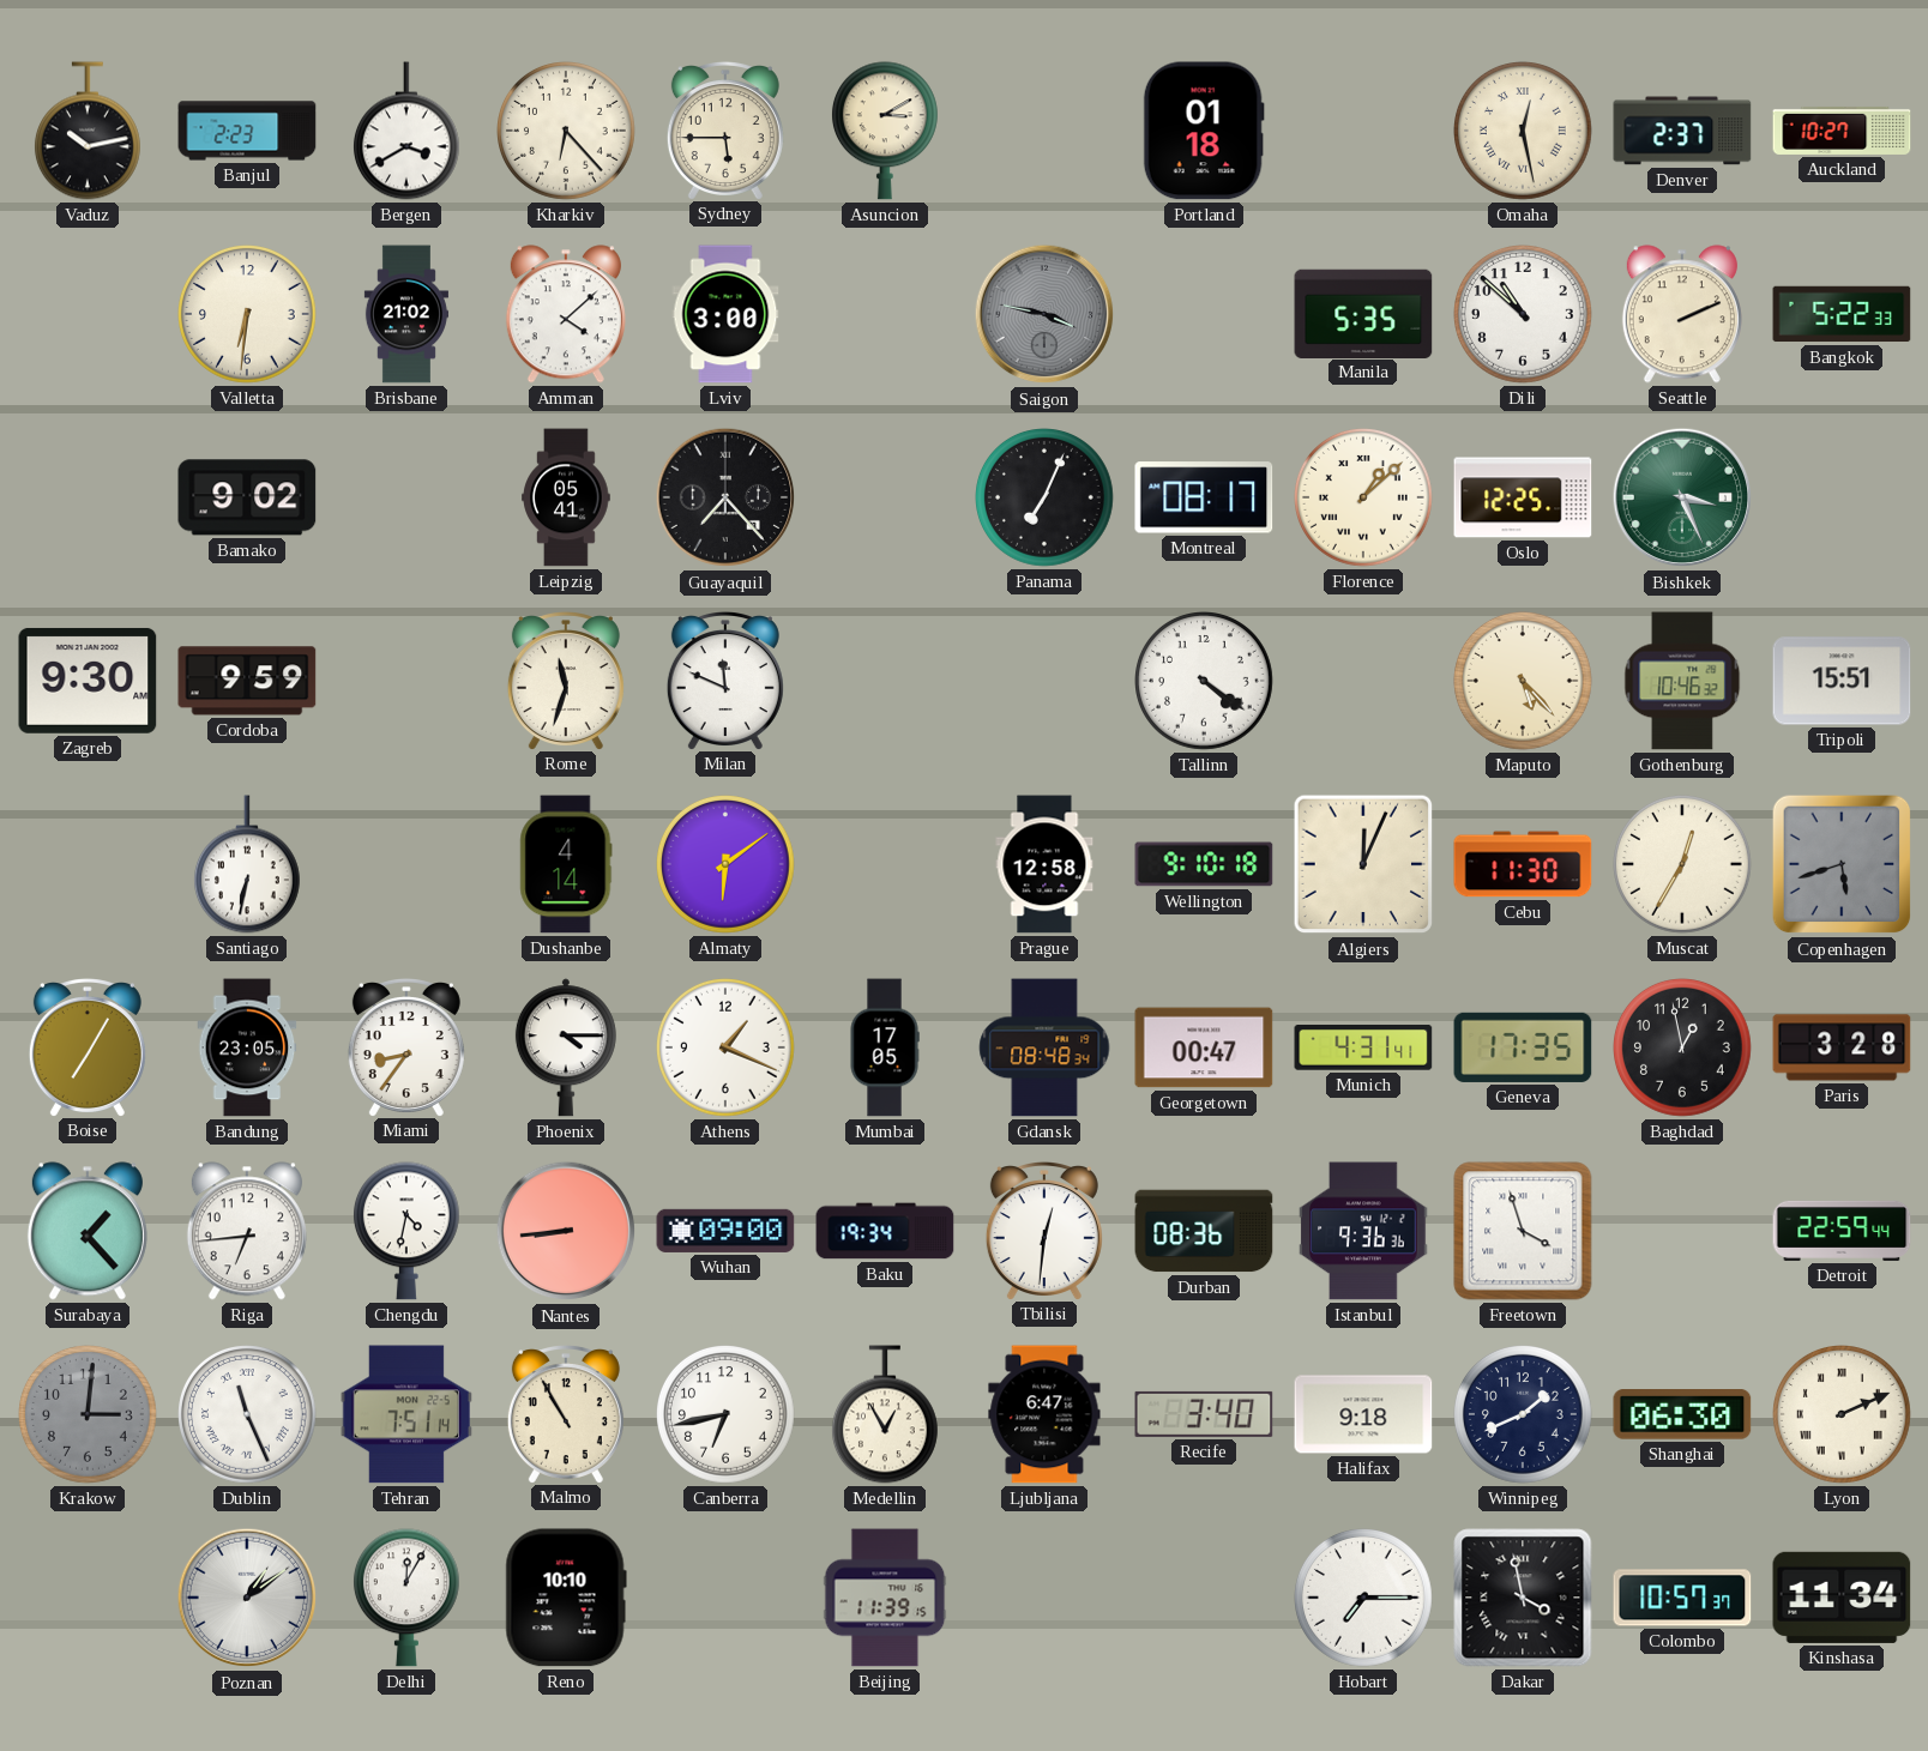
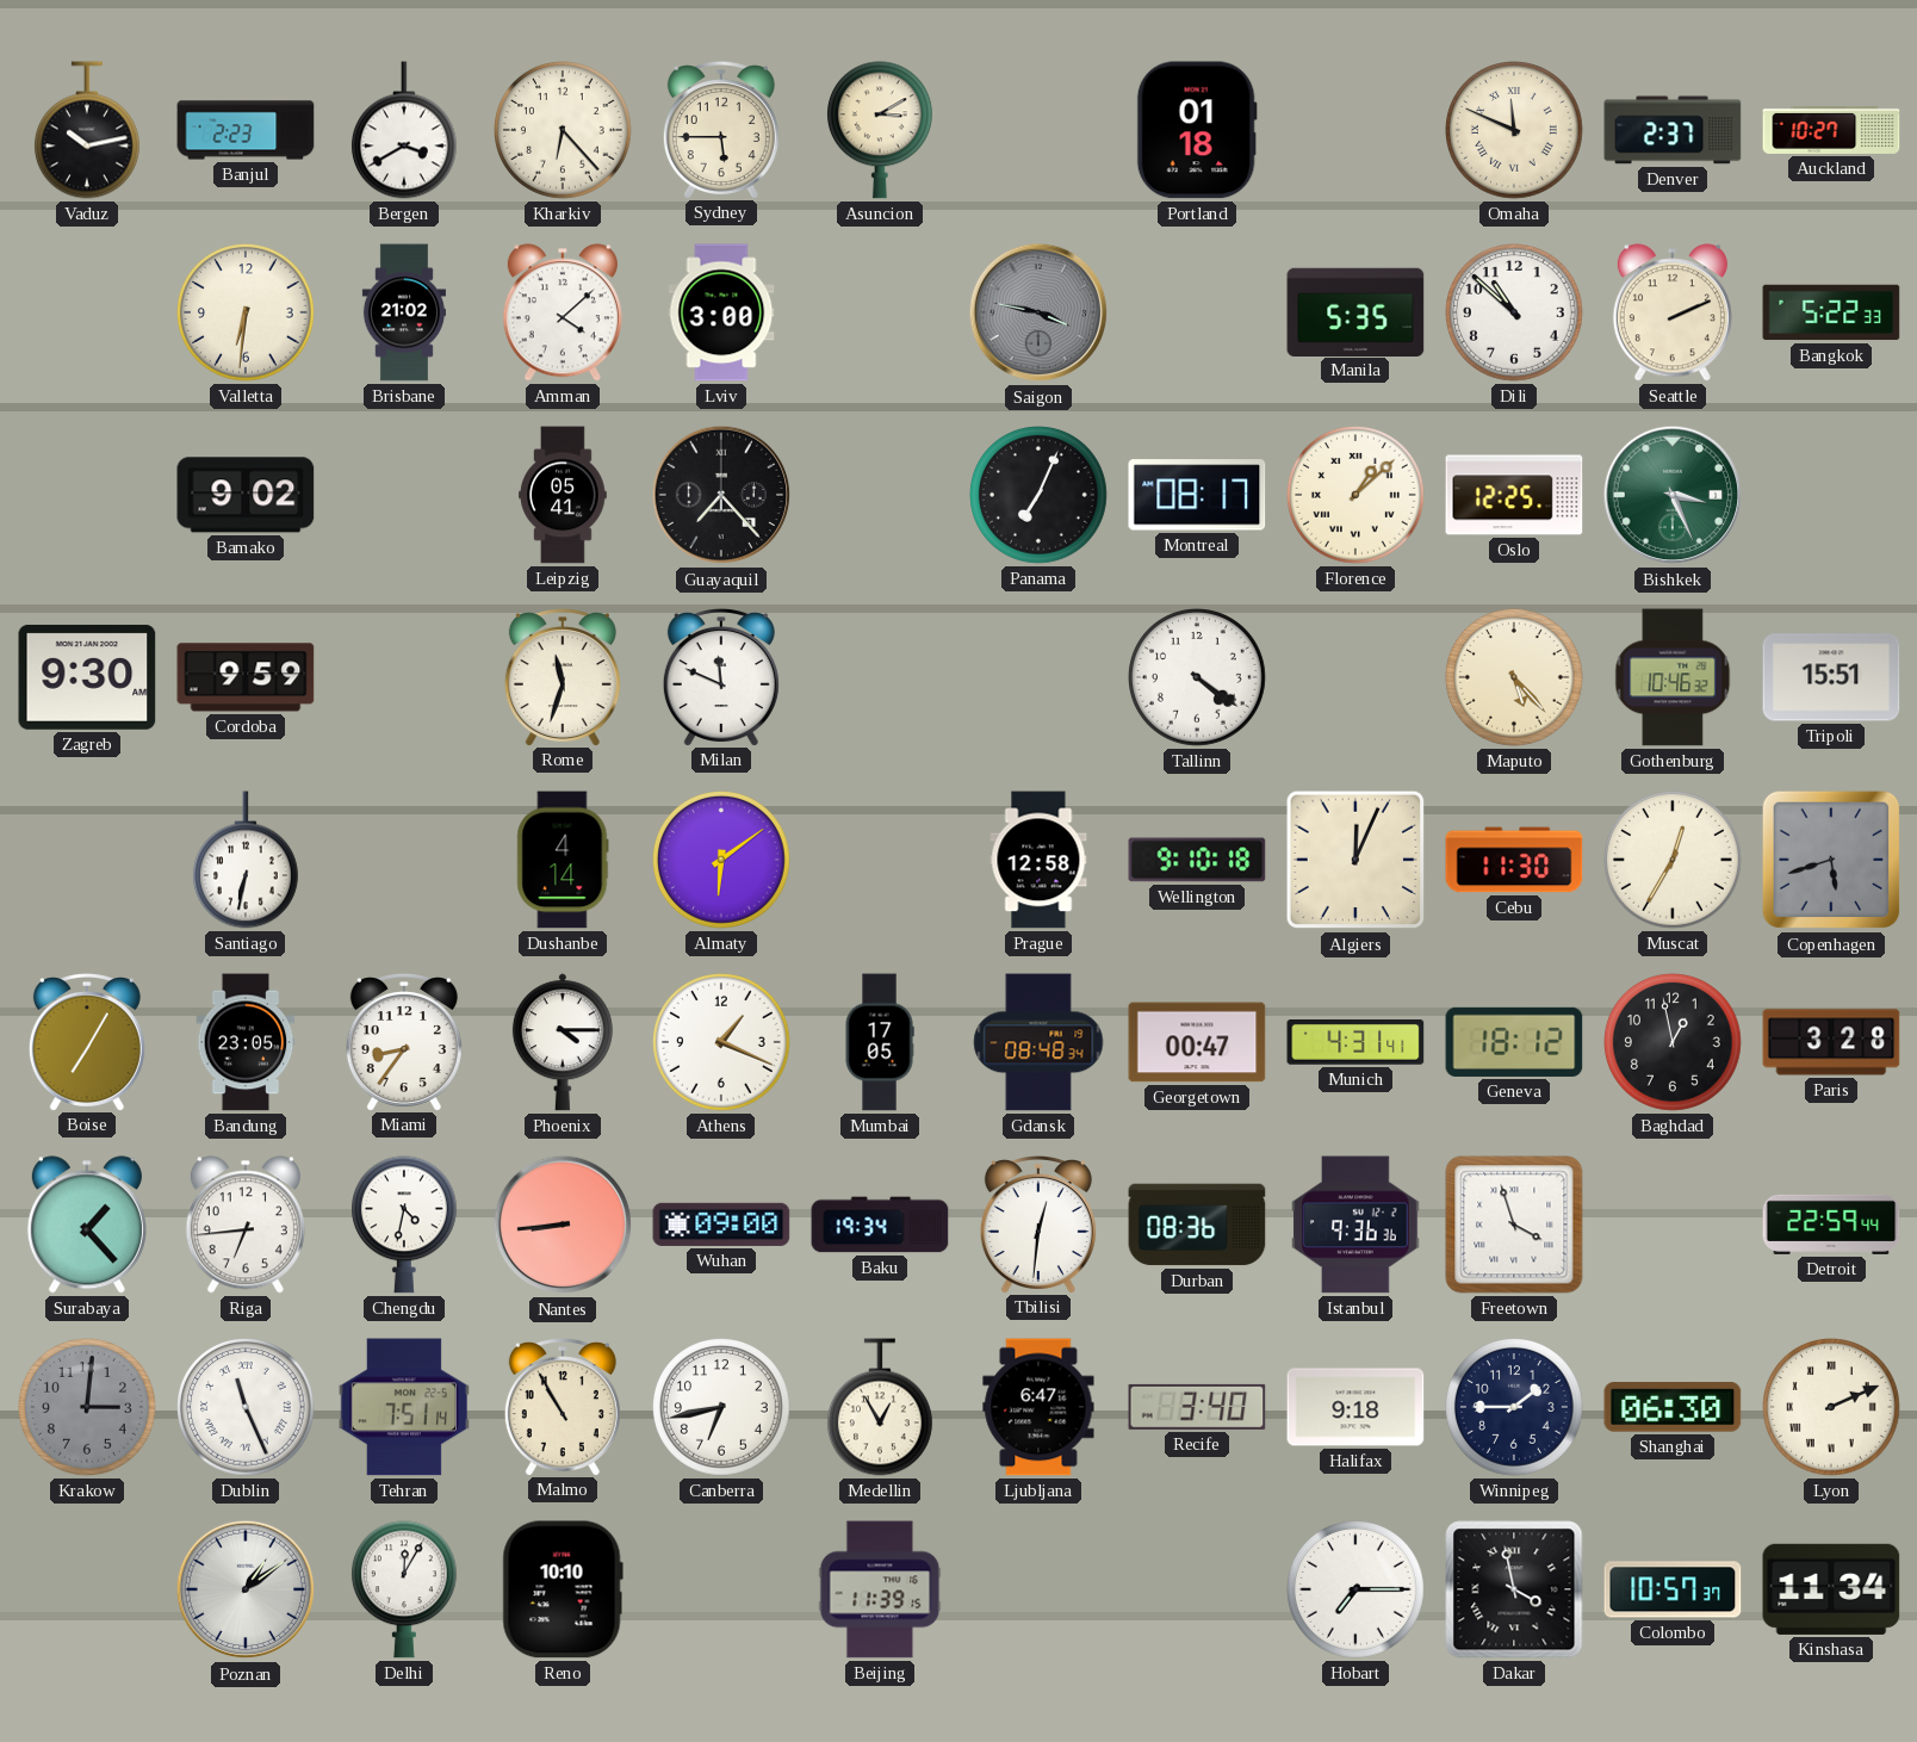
Omaha: 12:28 -> 11:49 (1515, 131)
Geneva: 17:35 -> 18:12 (1514, 1042)
Winnipeg: 1:41 -> 1:45 (1515, 1408)
